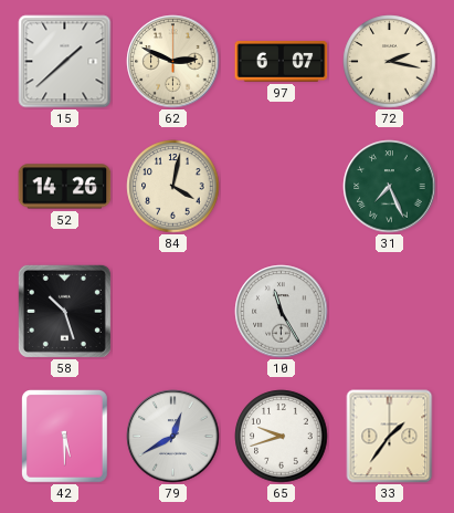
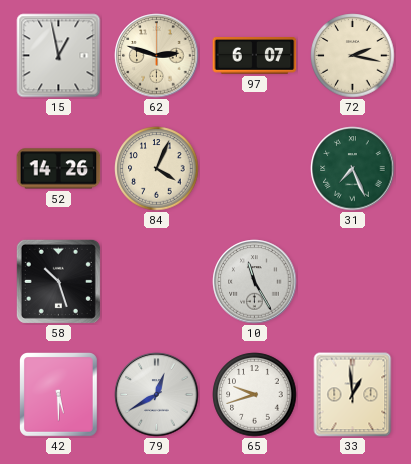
15: 1:38 -> 12:58 (59, 56)
62: 2:49 -> 2:48 (157, 56)
84: 4:02 -> 4:04 (157, 169)
33: 1:36 -> 12:59 (353, 395)
